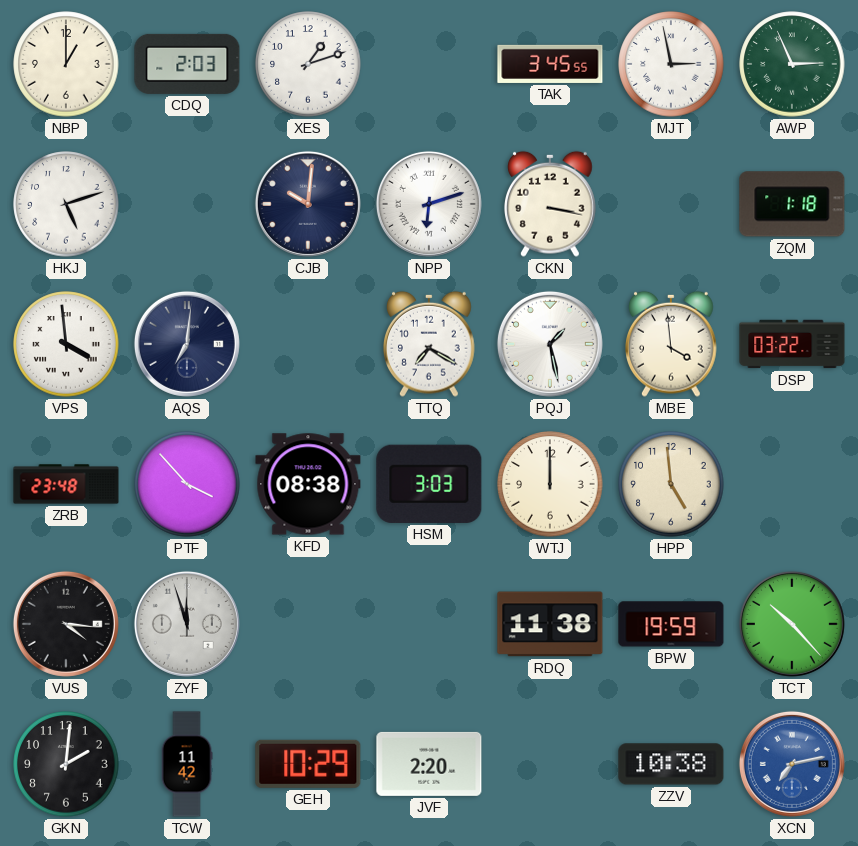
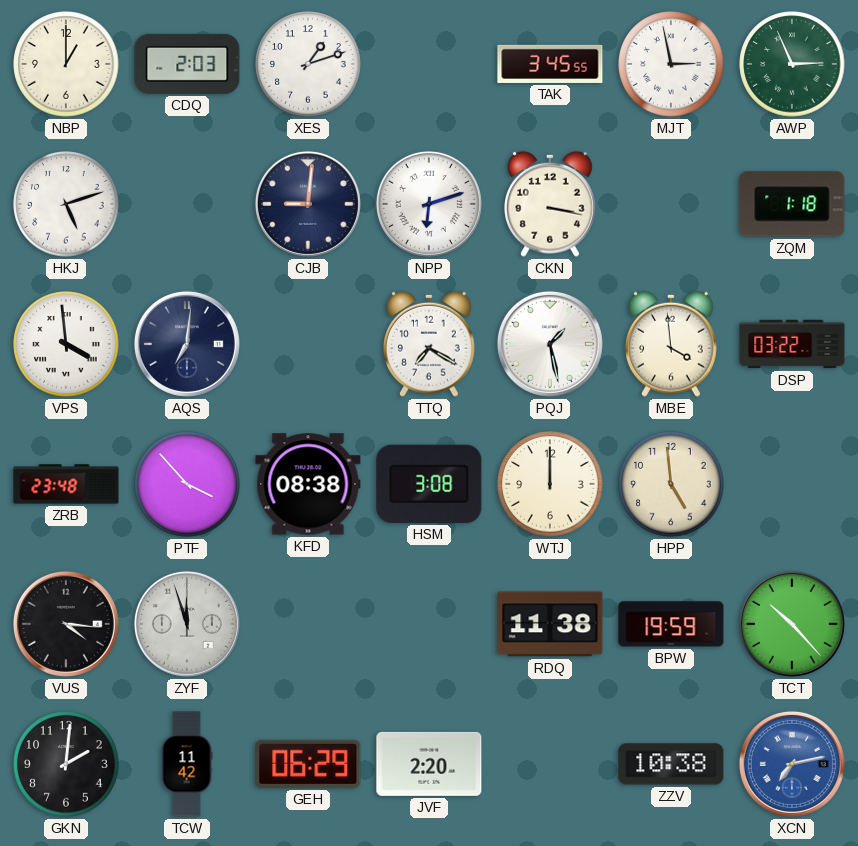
CJB: 10:01 -> 9:01 (308, 204)
HSM: 3:03 -> 3:08 (429, 484)
GEH: 10:29 -> 06:29 (308, 764)
